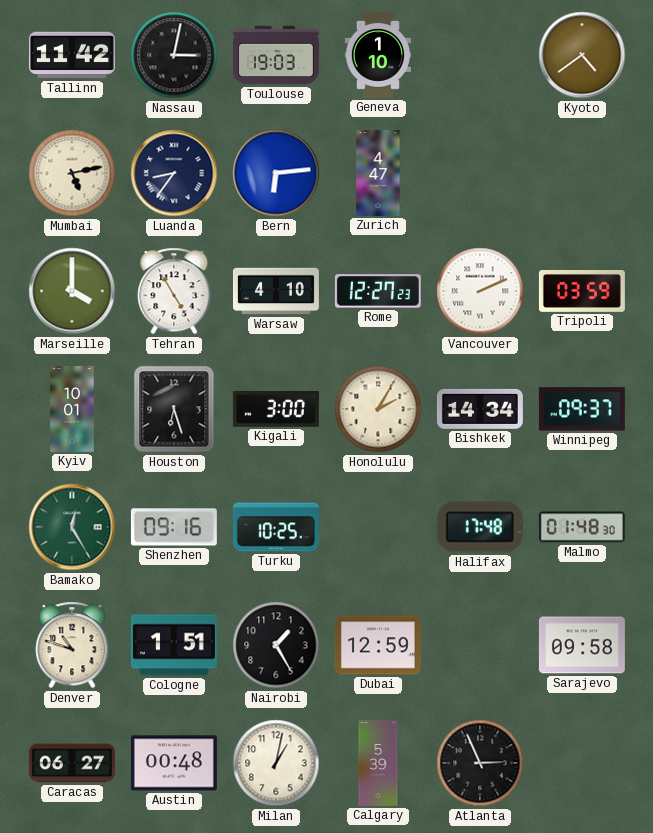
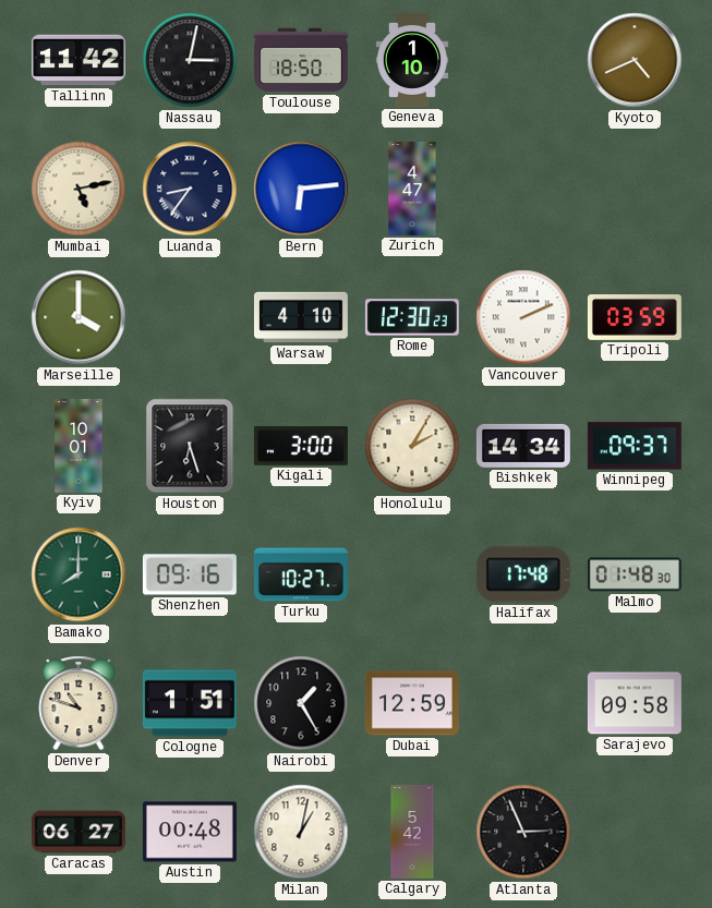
Toulouse: 19:03 -> 18:50 (301, 60)
Kyoto: 4:39 -> 4:41 (635, 60)
Tehran: 4:55 -> none (174, 291)
Rome: 12:27 -> 12:30 (412, 317)
Bamako: 12:25 -> 8:00 (79, 574)
Turku: 10:25 -> 10:27 (301, 574)
Calgary: 5:39 -> 5:42 (412, 832)
